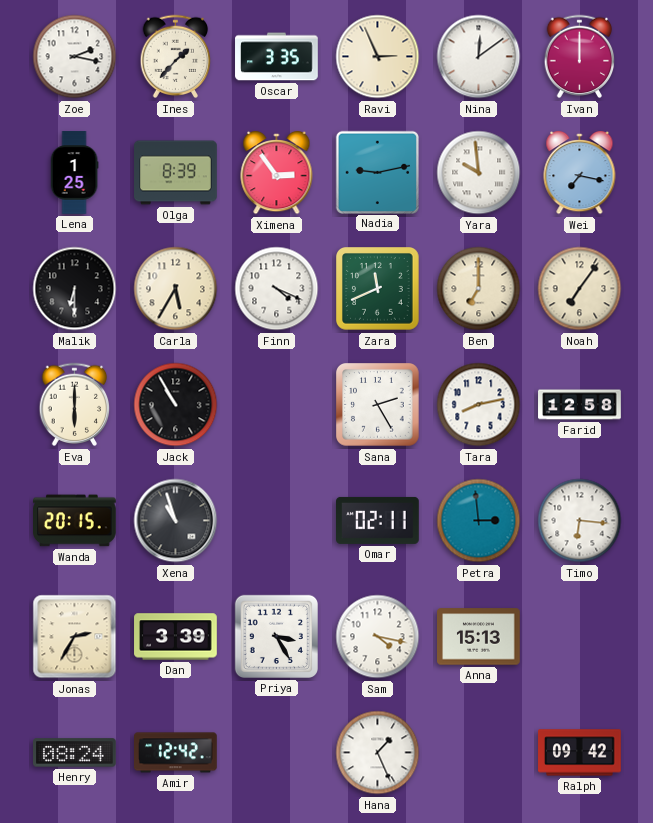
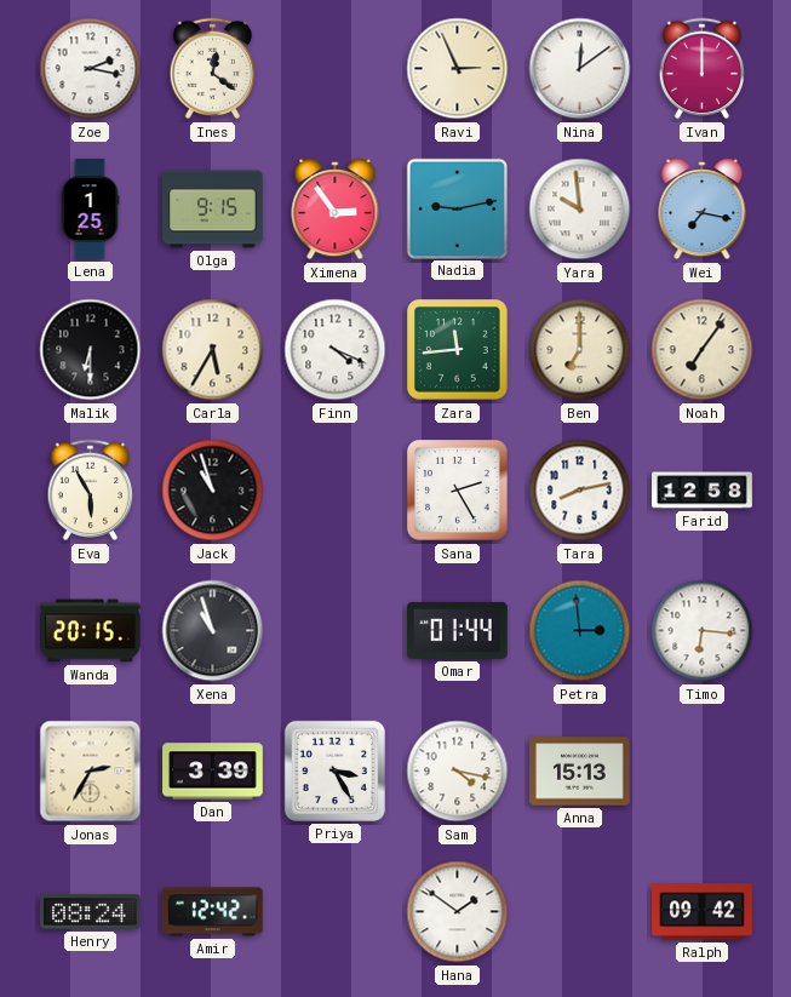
Ines: 1:37 -> 12:21 (213, 69)
Oscar: 3:35 -> none (277, 57)
Olga: 8:39 -> 9:15 (213, 210)
Zara: 11:41 -> 11:44 (458, 350)
Eva: 6:00 -> 5:55 (91, 491)
Jack: 10:55 -> 10:57 (213, 491)
Omar: 02:11 -> 01:44 (458, 630)
Hana: 1:26 -> 1:51 (458, 912)
